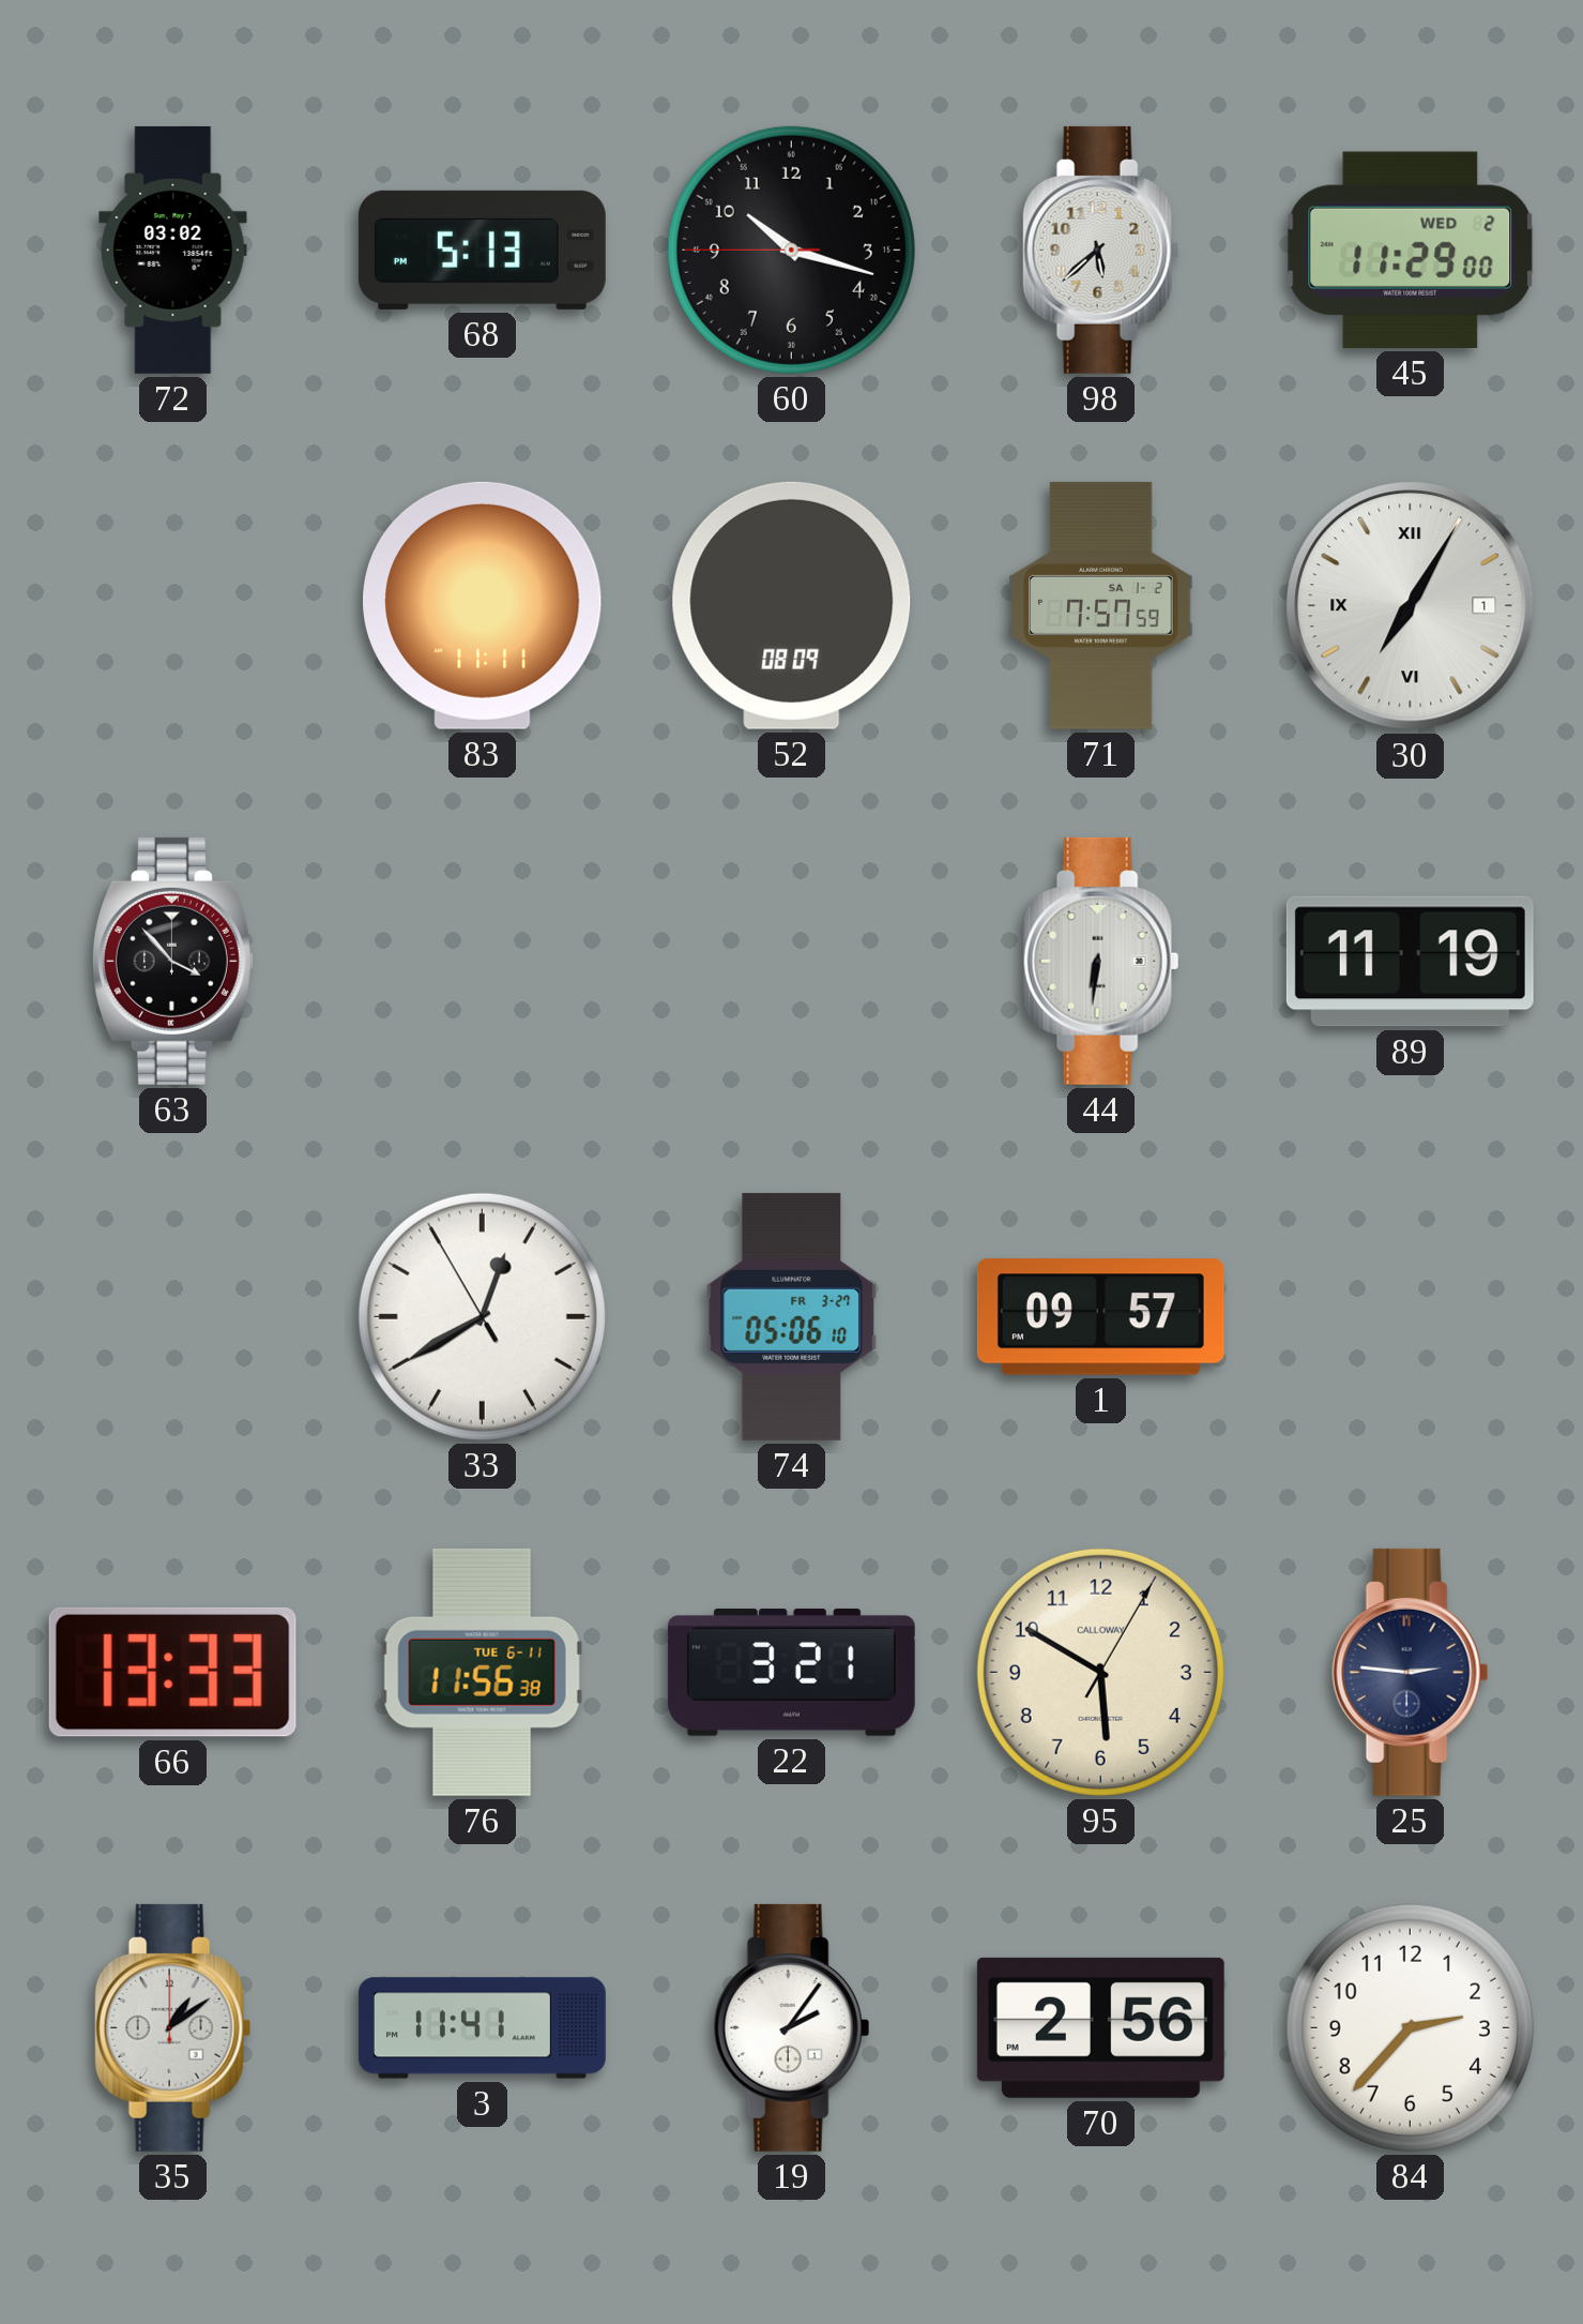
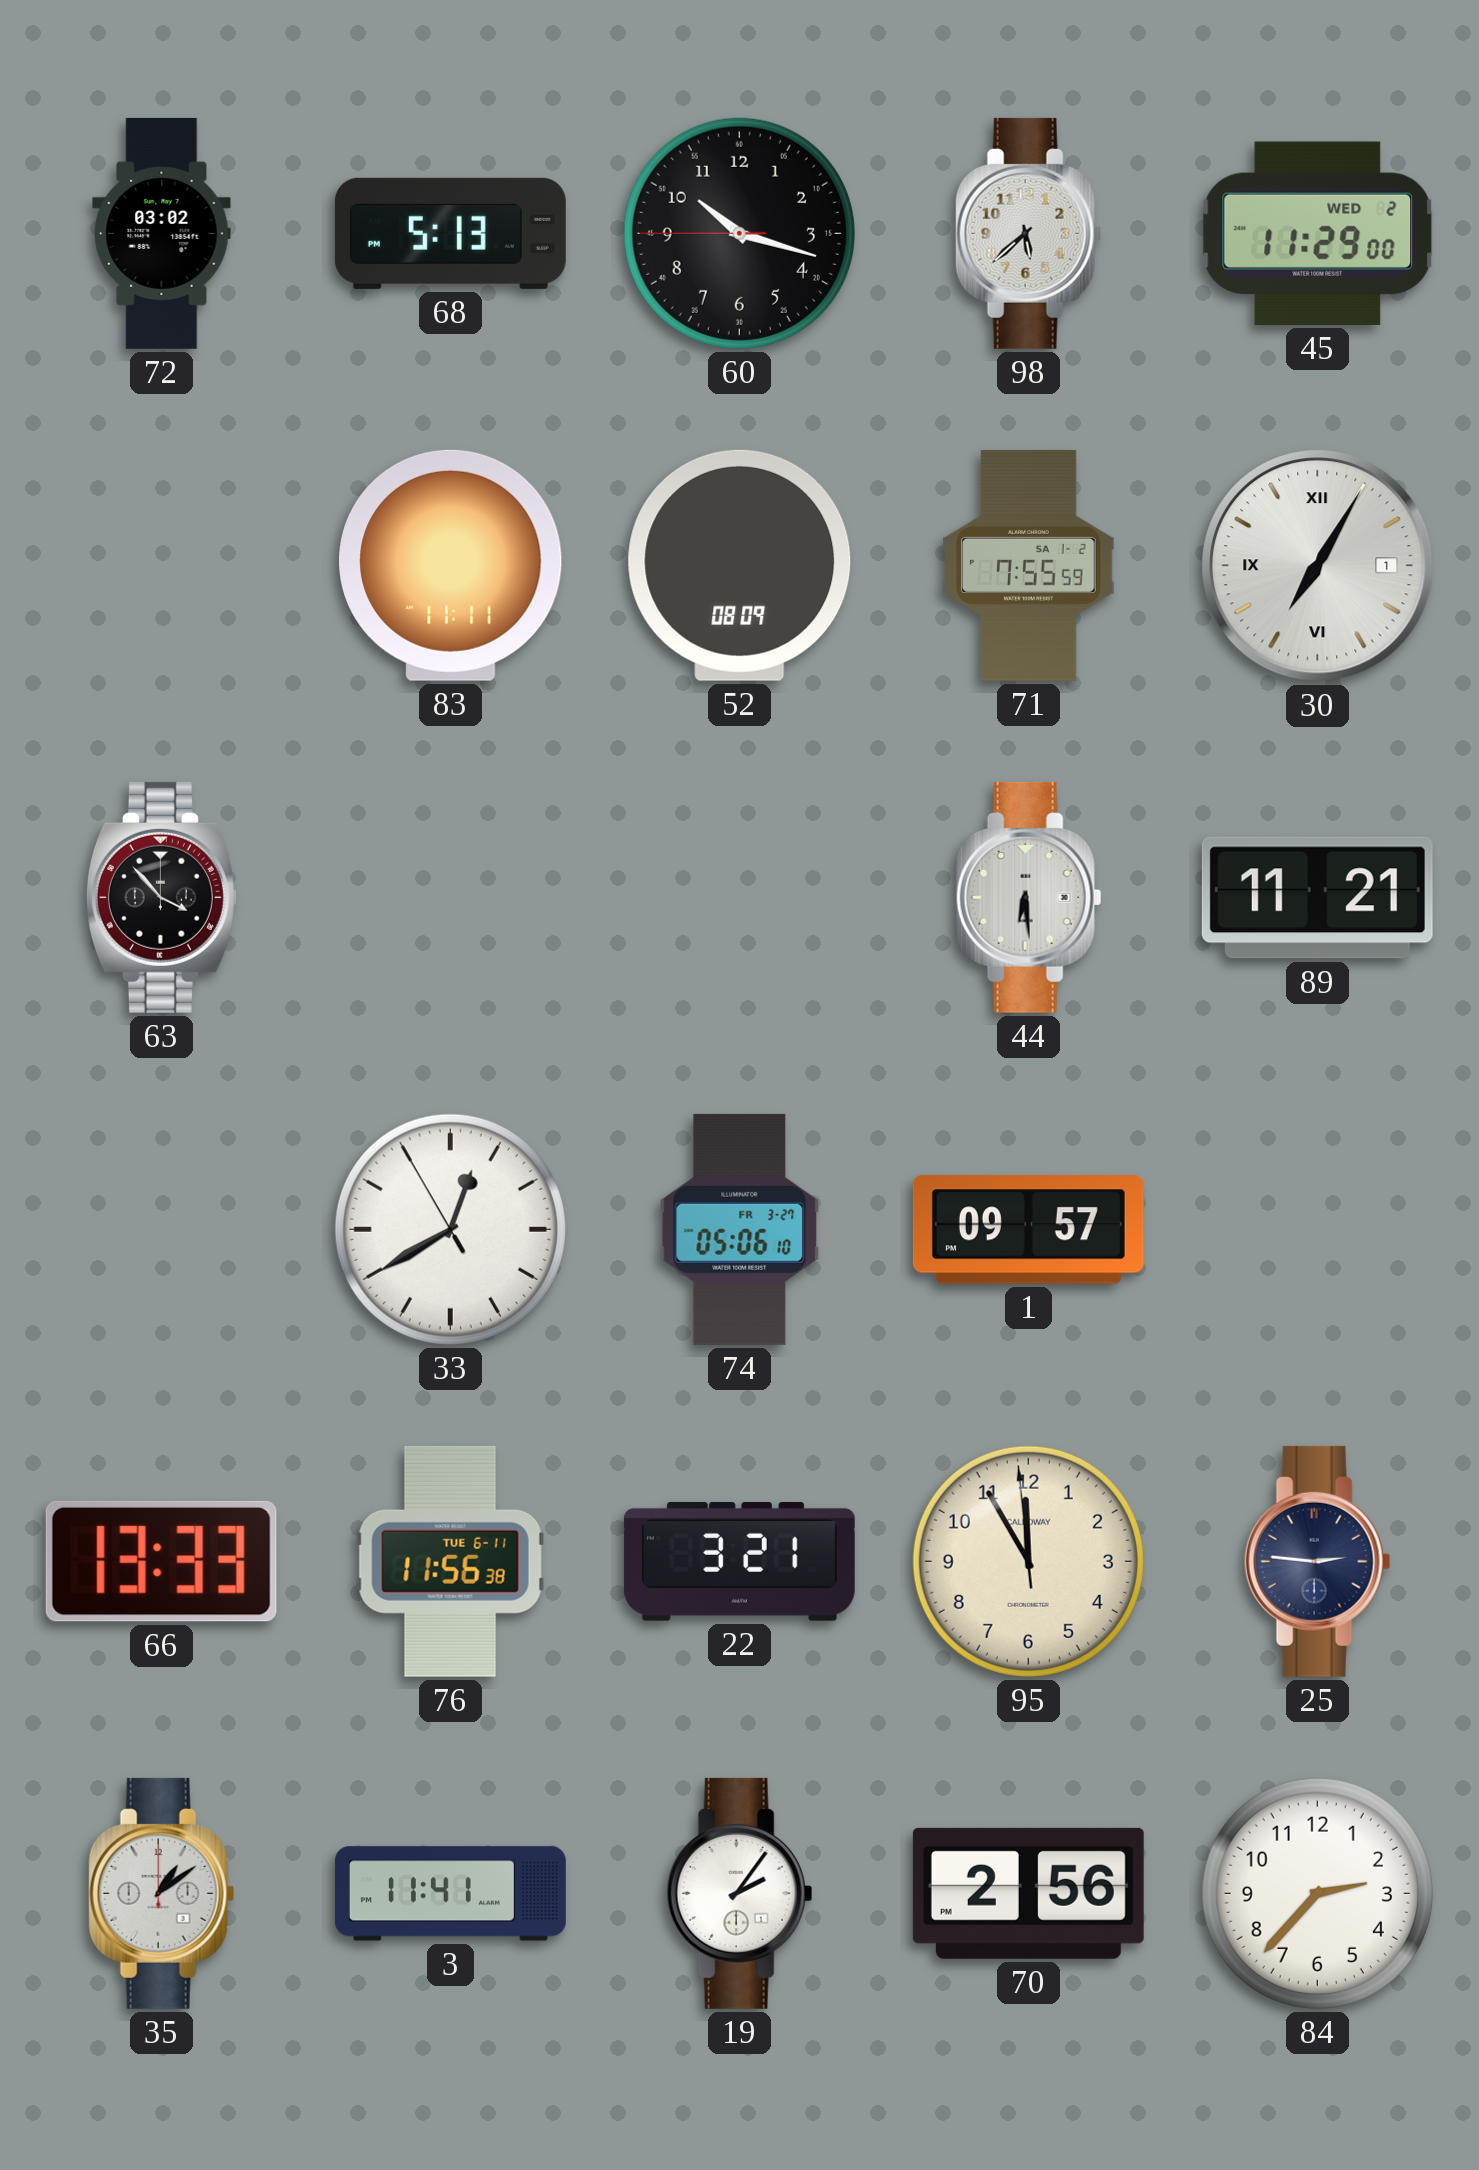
71: 7:57 -> 7:55 (1029, 565)
44: 6:31 -> 6:29 (1029, 897)
89: 11:19 -> 11:21 (1317, 898)
95: 5:50 -> 11:54 (1028, 1561)
